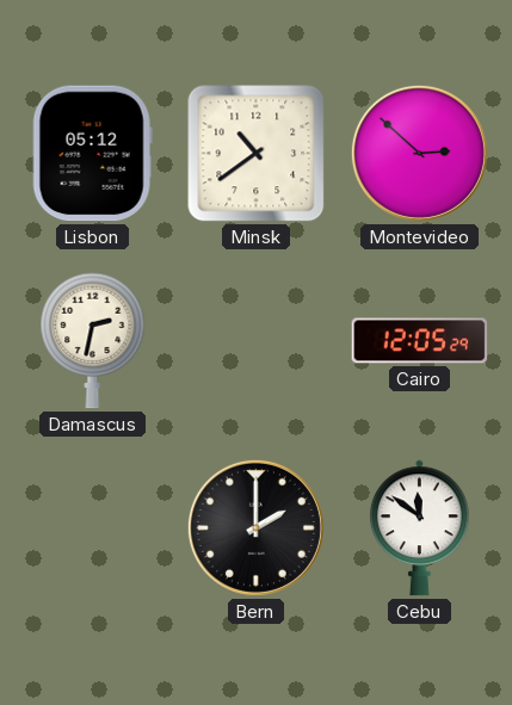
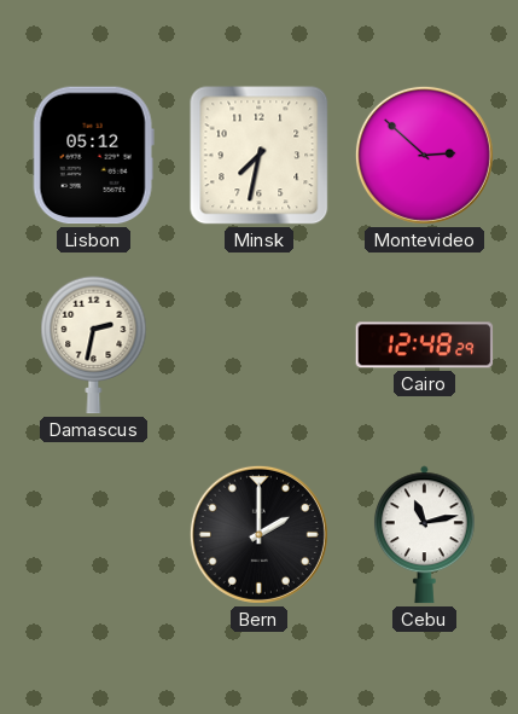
Minsk: 10:39 -> 7:32 (260, 156)
Cairo: 12:05 -> 12:48 (425, 346)
Cebu: 11:51 -> 11:13 (424, 535)
